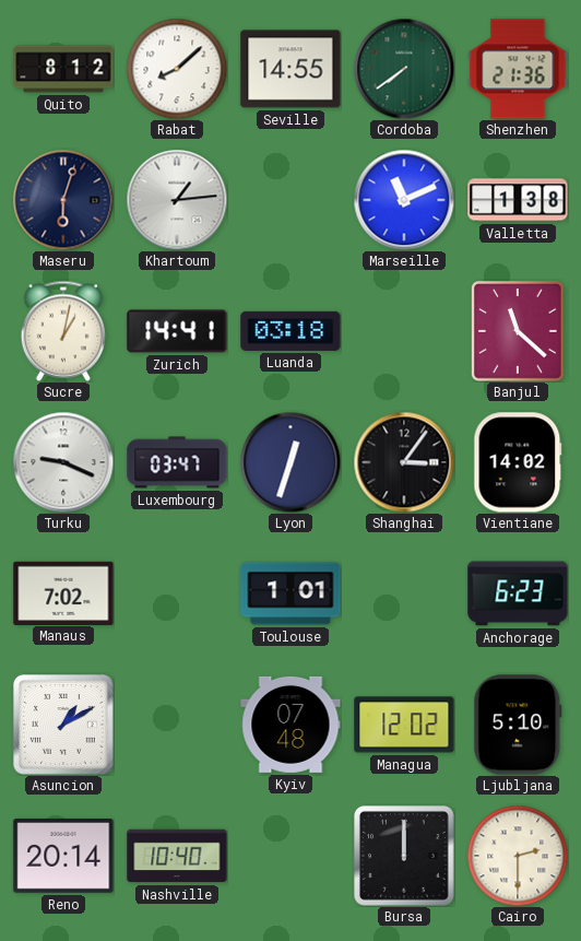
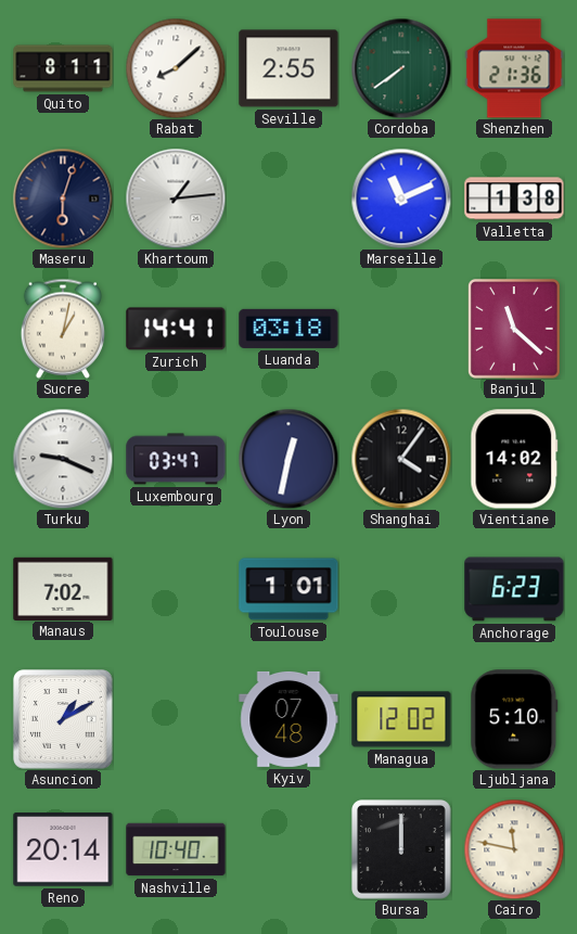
Quito: 8:12 -> 8:11 (63, 68)
Seville: 14:55 -> 2:55 (288, 68)
Lyon: 12:33 -> 12:32 (288, 459)
Shanghai: 3:06 -> 4:06 (401, 459)
Cairo: 2:30 -> 11:47 (514, 849)
